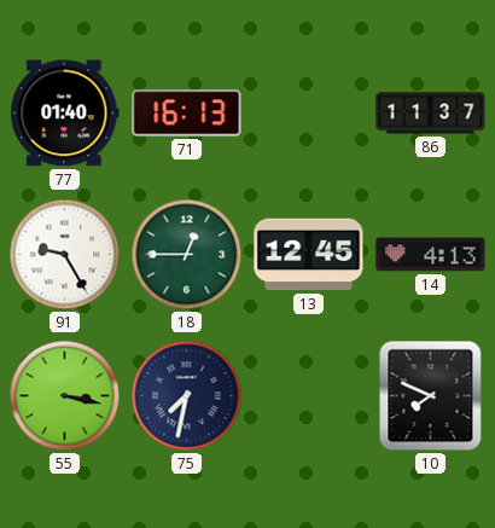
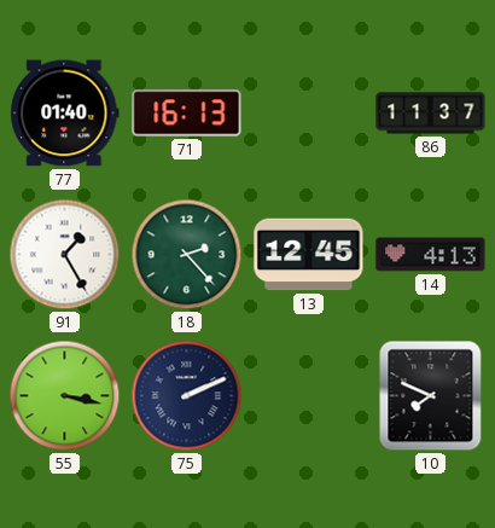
91: 9:25 -> 1:25 (65, 255)
18: 12:45 -> 2:23 (187, 255)
75: 7:32 -> 2:11 (187, 396)
